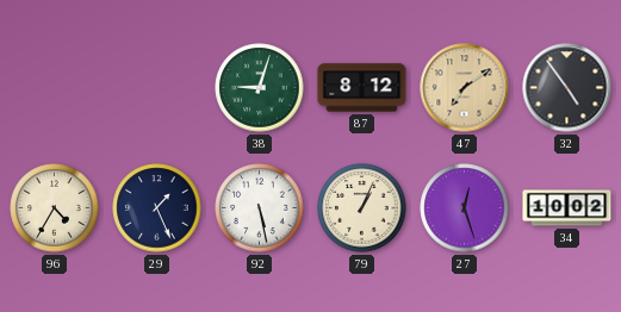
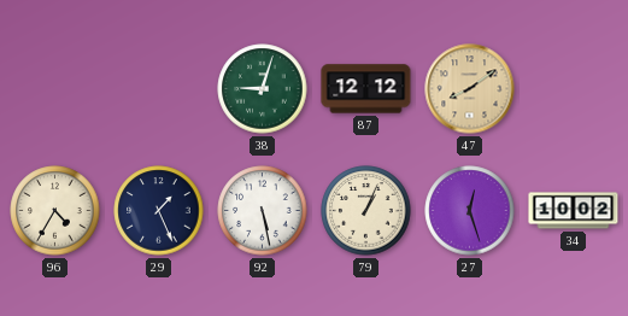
87: 8:12 -> 12:12 (366, 89)
47: 7:09 -> 8:09 (470, 89)
32: 4:54 -> none (567, 88)
